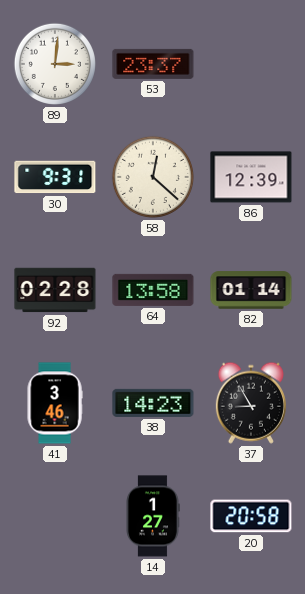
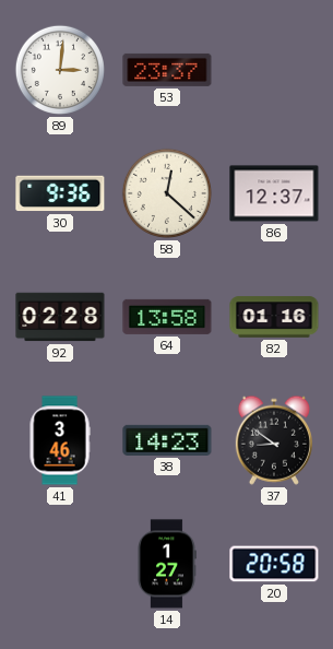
30: 9:31 -> 9:36 (60, 193)
86: 12:39 -> 12:37 (274, 193)
82: 01:14 -> 01:16 (274, 317)
37: 8:55 -> 8:51 (274, 440)
